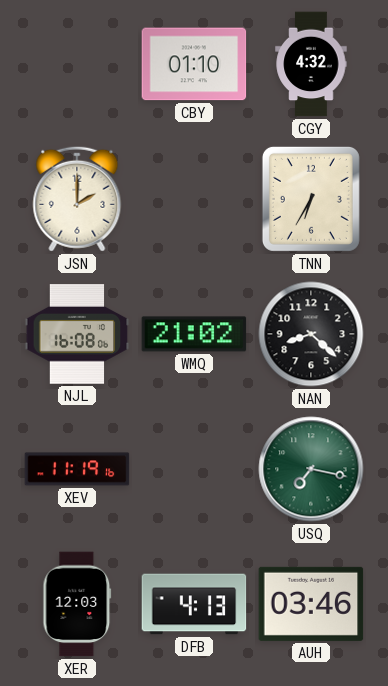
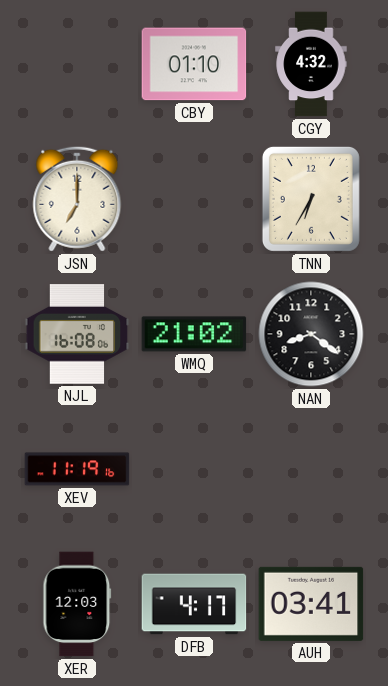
JSN: 2:00 -> 7:00 (77, 199)
NAN: 8:22 -> 8:21 (311, 334)
USQ: 7:17 -> none (311, 469)
DFB: 4:13 -> 4:17 (194, 604)
AUH: 03:46 -> 03:41 (311, 604)
